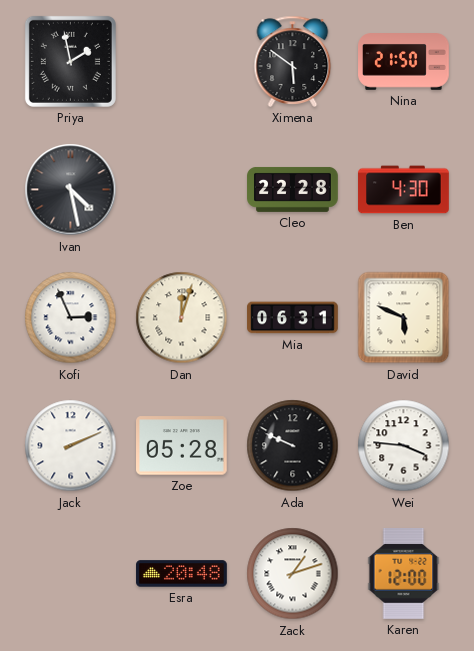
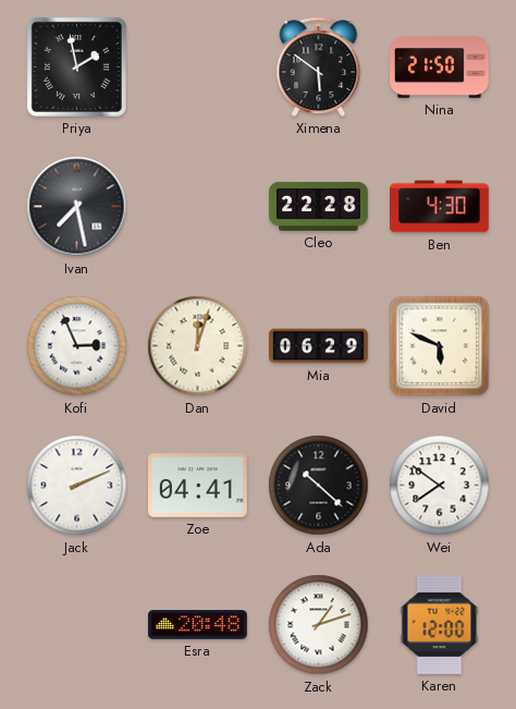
Ivan: 4:28 -> 7:28 (77, 207)
Mia: 06:31 -> 06:29 (319, 346)
Zoe: 05:28 -> 04:41 (198, 486)
Ada: 9:49 -> 10:22 (319, 486)
Wei: 3:46 -> 7:51 (440, 486)
